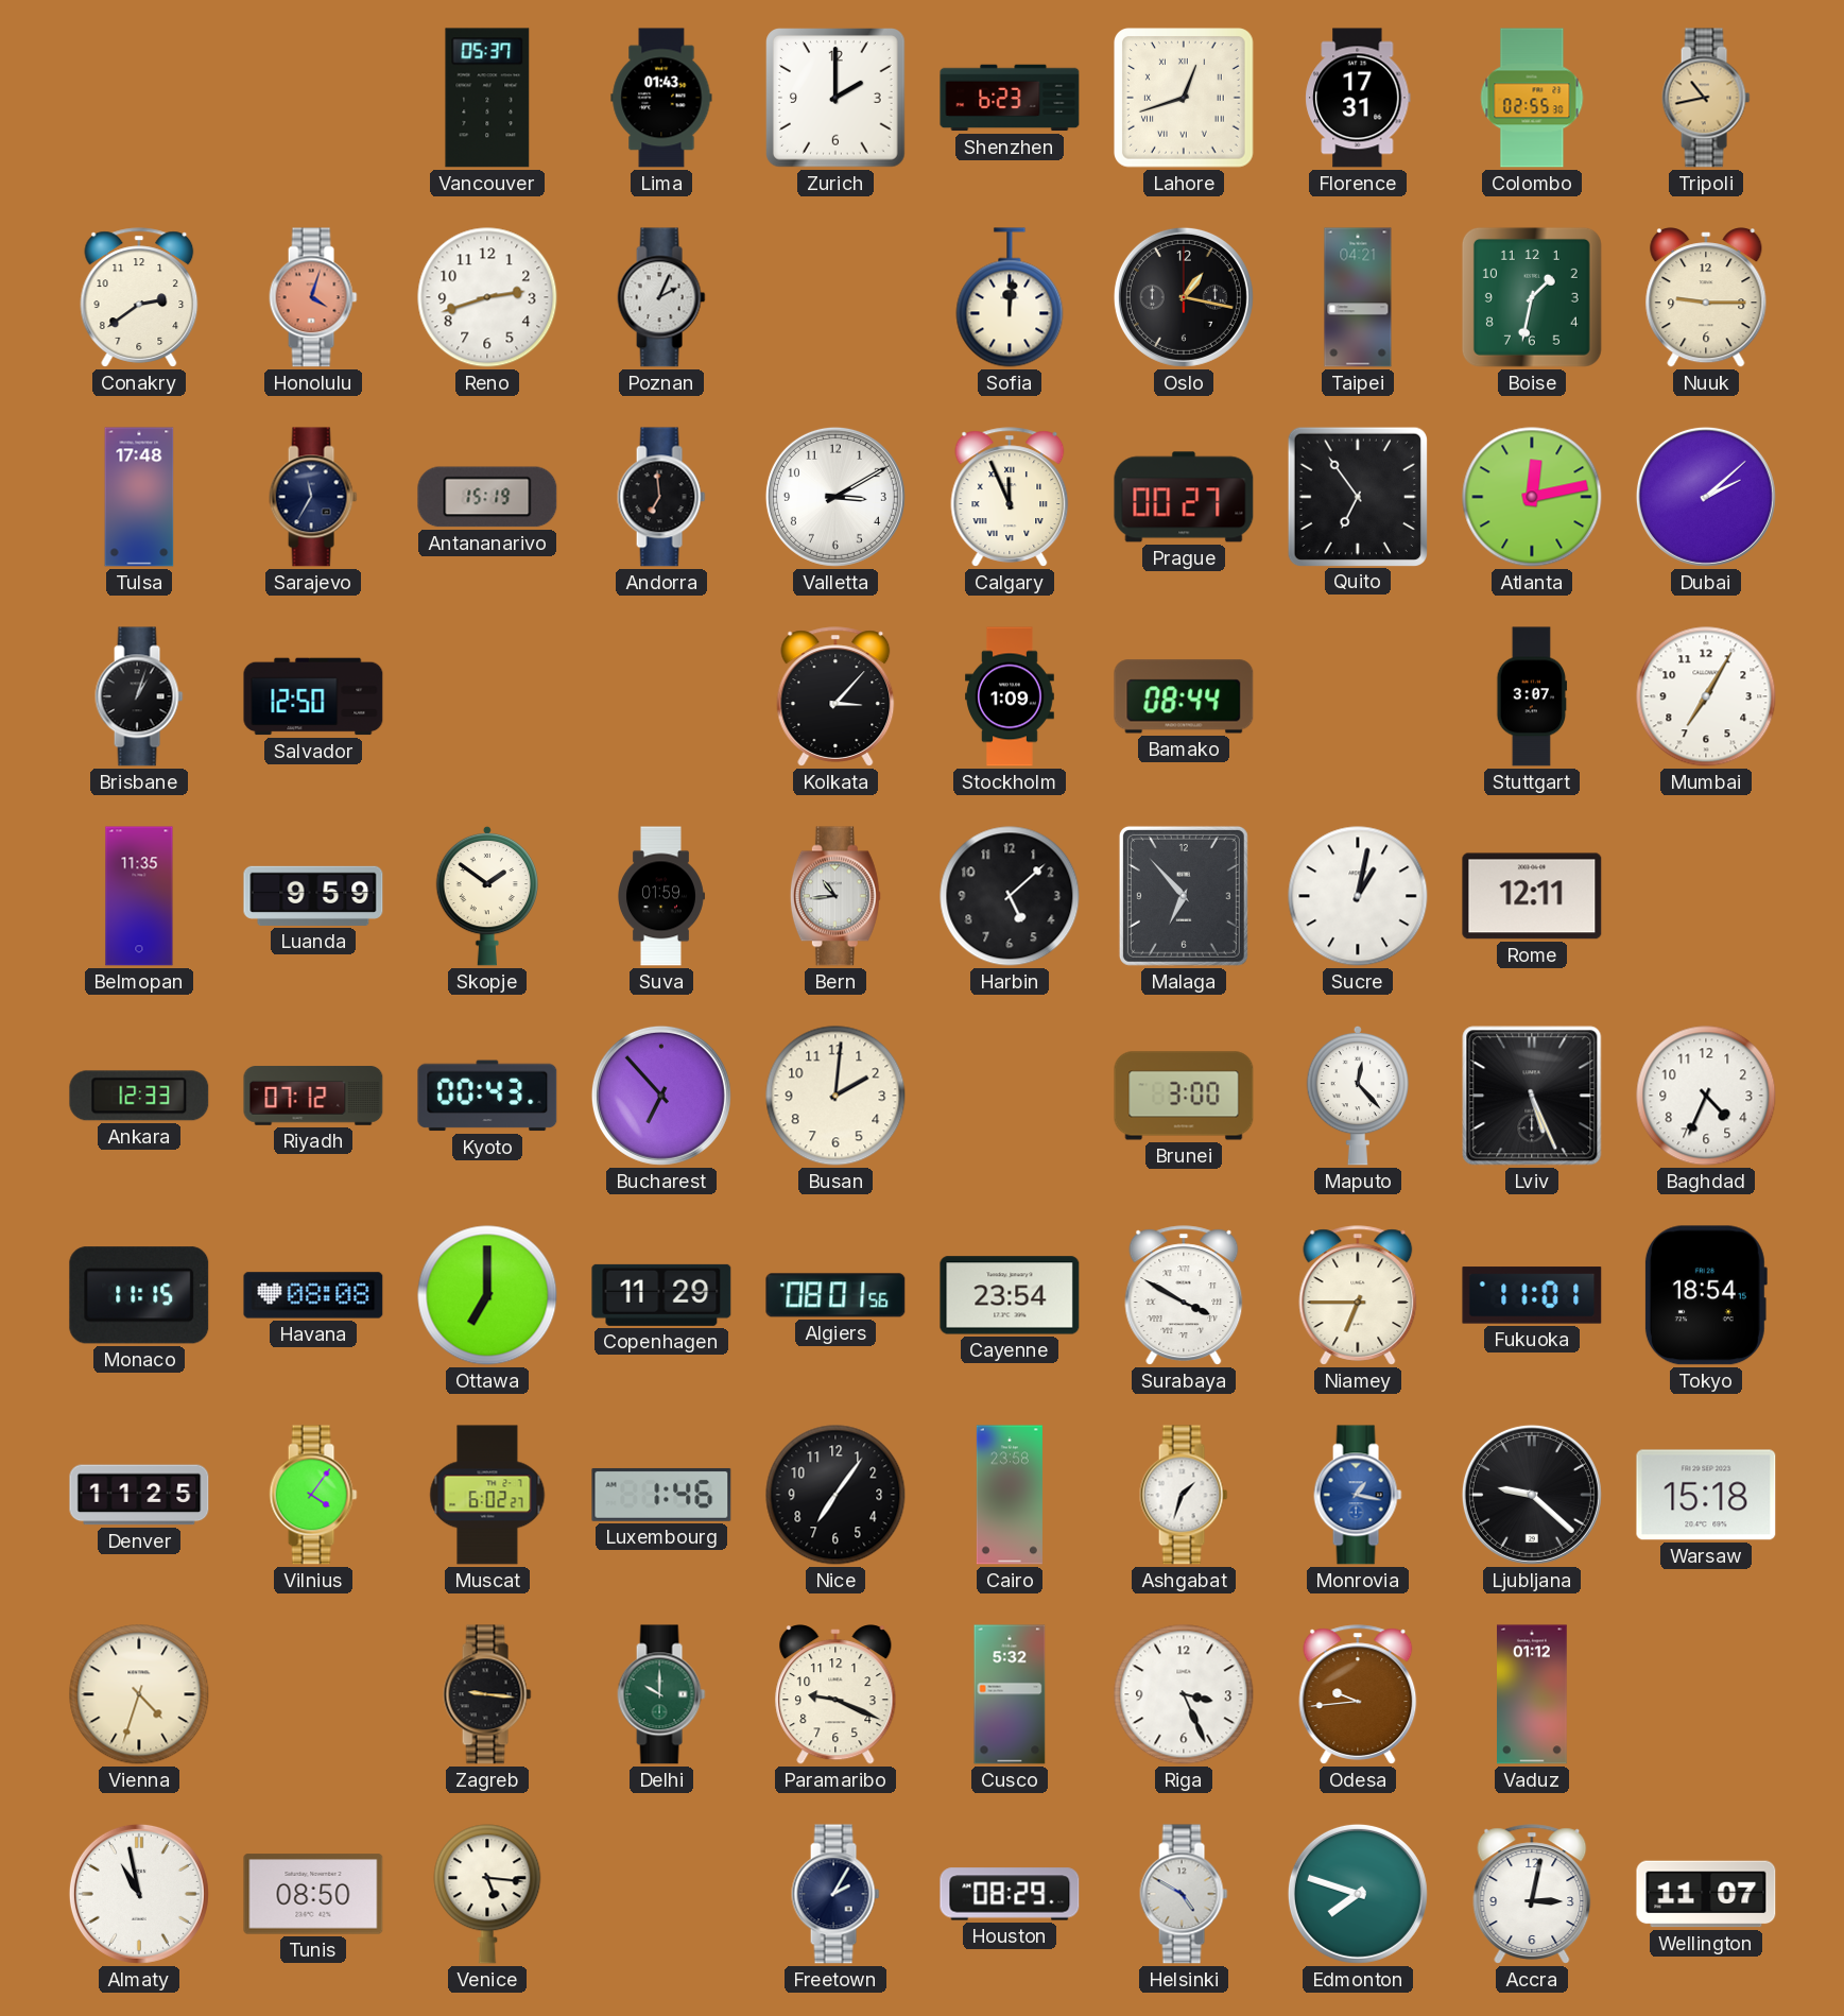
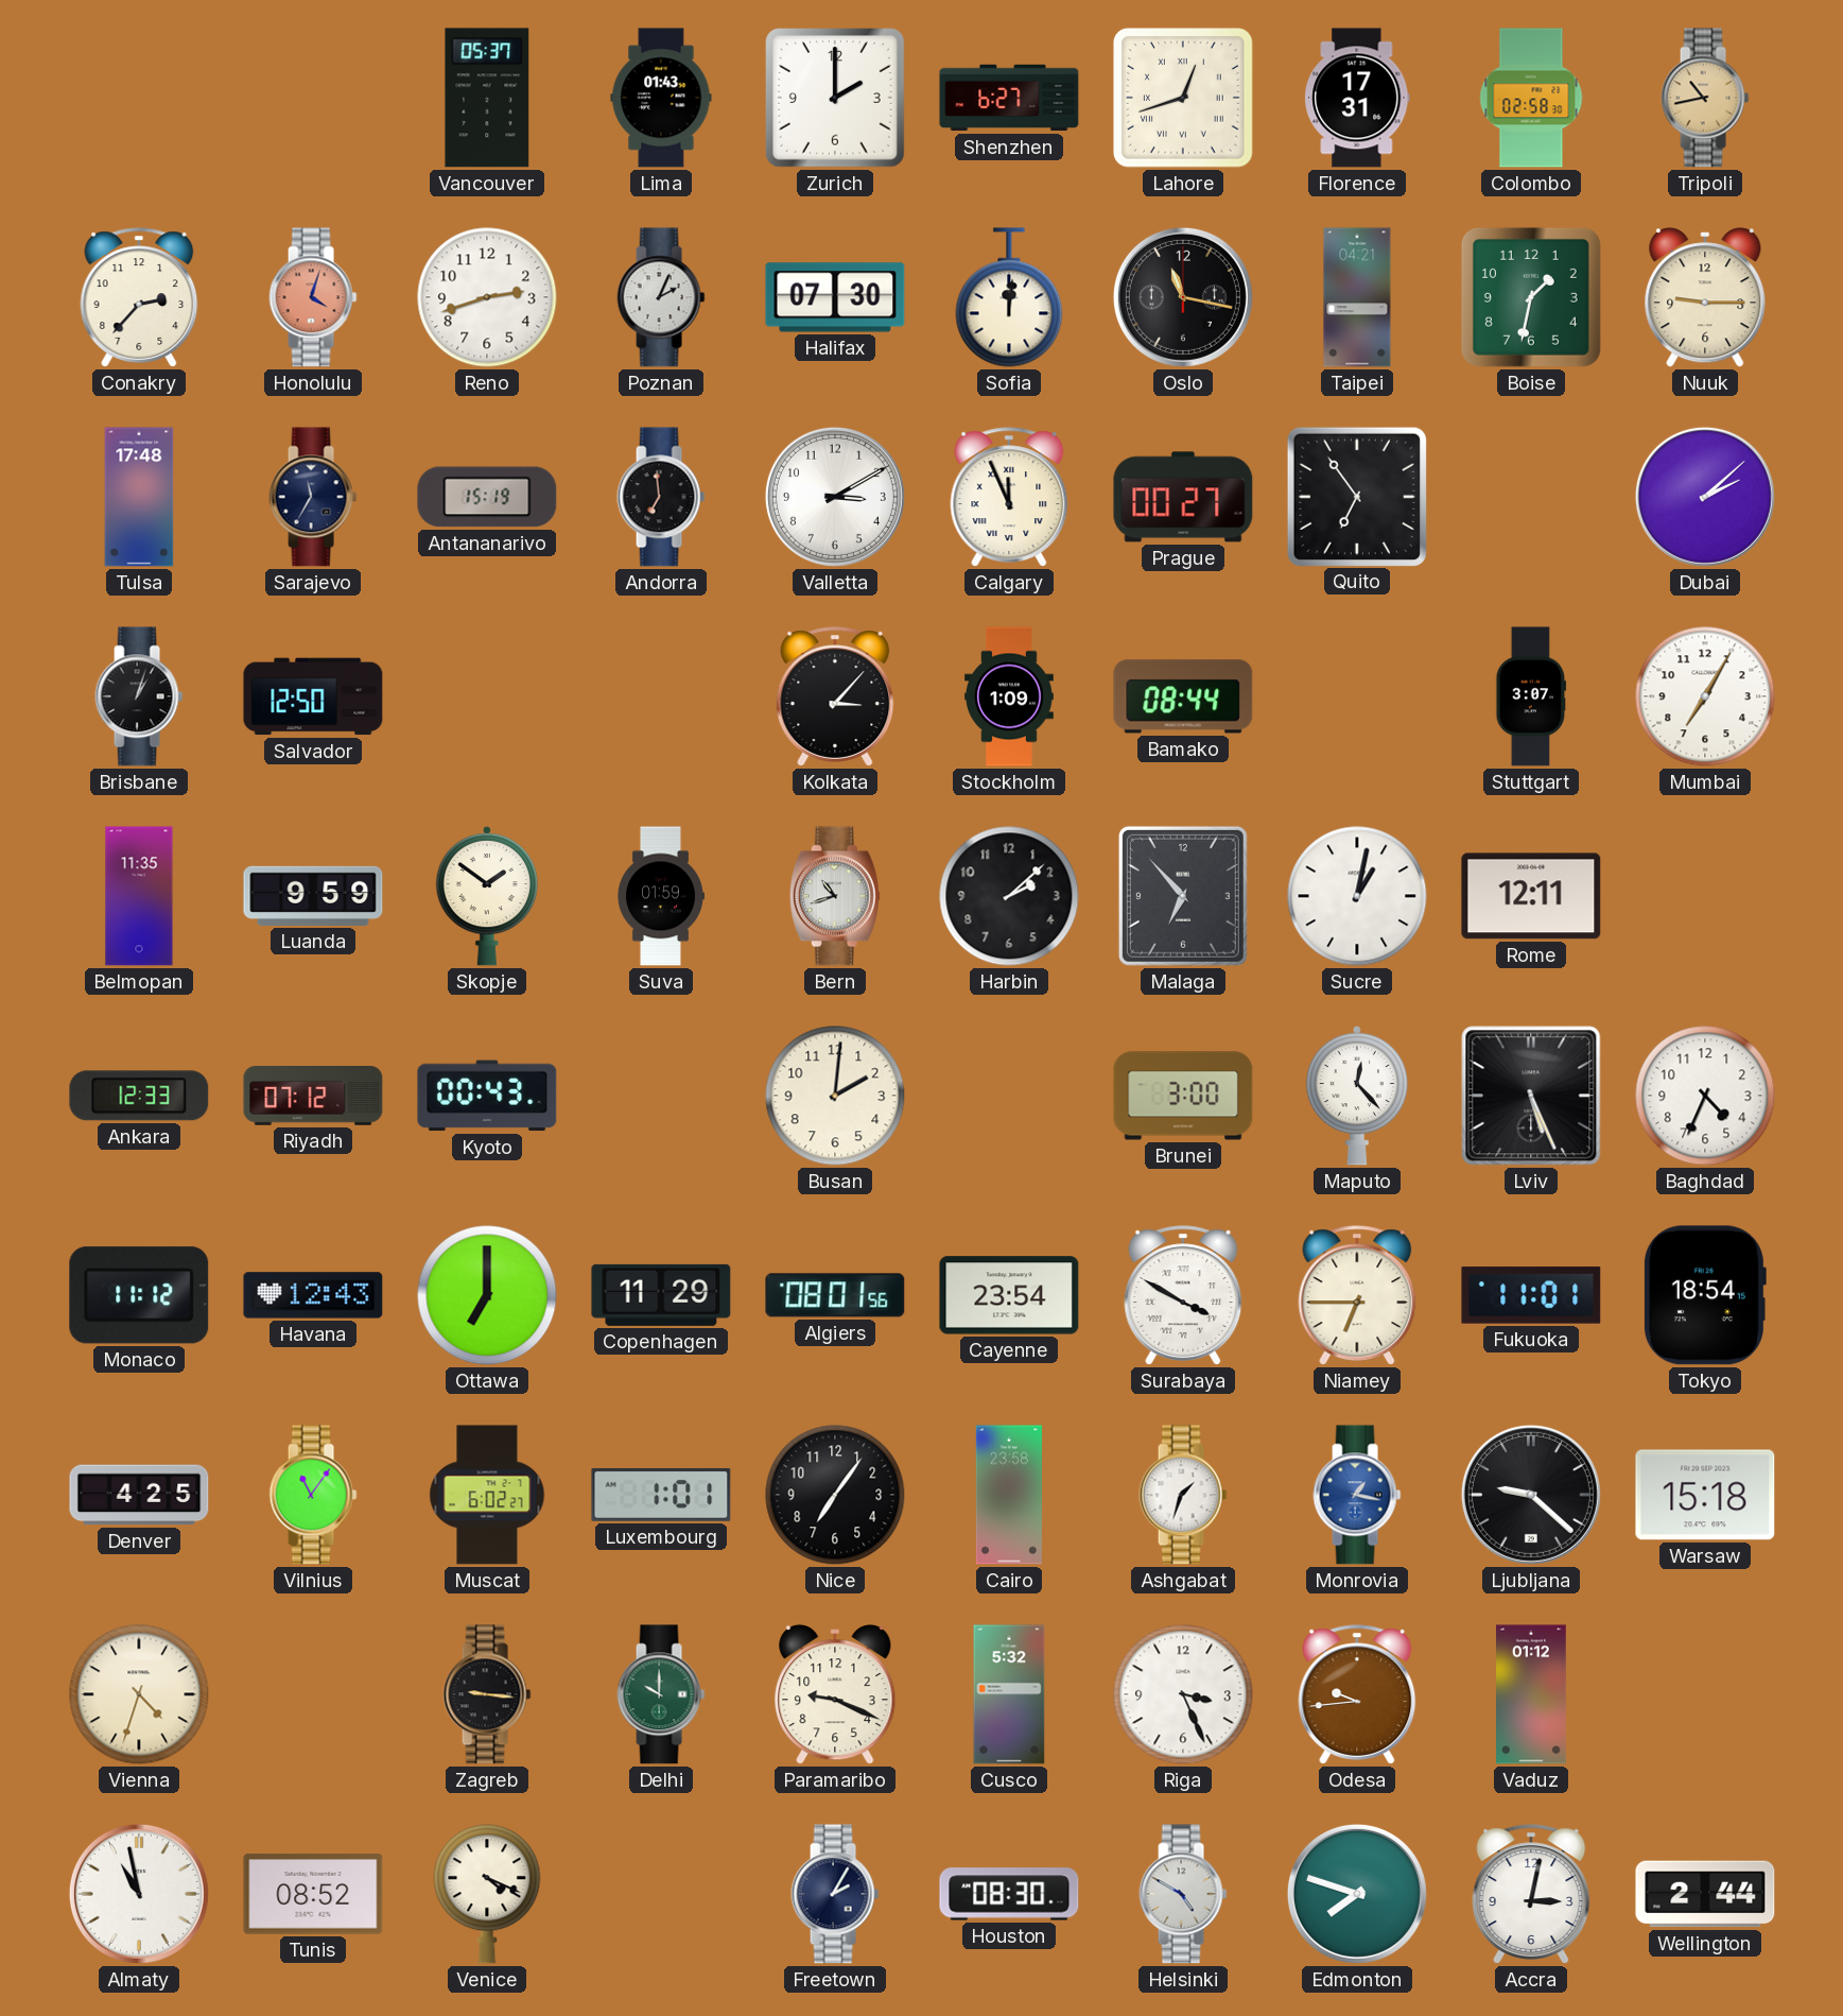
Shenzhen: 6:23 -> 6:27 (1009, 98)
Colombo: 02:55 -> 02:58 (1531, 98)
Conakry: 2:39 -> 2:37 (139, 297)
Halifax: none -> 07:30 (835, 297)
Oslo: 1:17 -> 11:17 (1183, 297)
Atlanta: 12:13 -> none (1532, 497)
Bern: 10:44 -> 10:42 (835, 896)
Harbin: 5:08 -> 2:08 (1009, 896)
Bucharest: 6:53 -> none (661, 1096)
Monaco: 11:15 -> 11:12 (139, 1295)
Havana: 08:08 -> 12:43 (313, 1295)
Denver: 11:25 -> 4:25 (139, 1495)
Vilnius: 4:06 -> 11:06 (313, 1495)
Luxembourg: 1:46 -> 1:01 (661, 1495)
Tunis: 08:50 -> 08:52 (313, 1894)
Venice: 5:16 -> 4:19 (487, 1894)
Houston: 08:29 -> 08:30 (1009, 1894)
Wellington: 11:07 -> 2:44 (1705, 1894)
